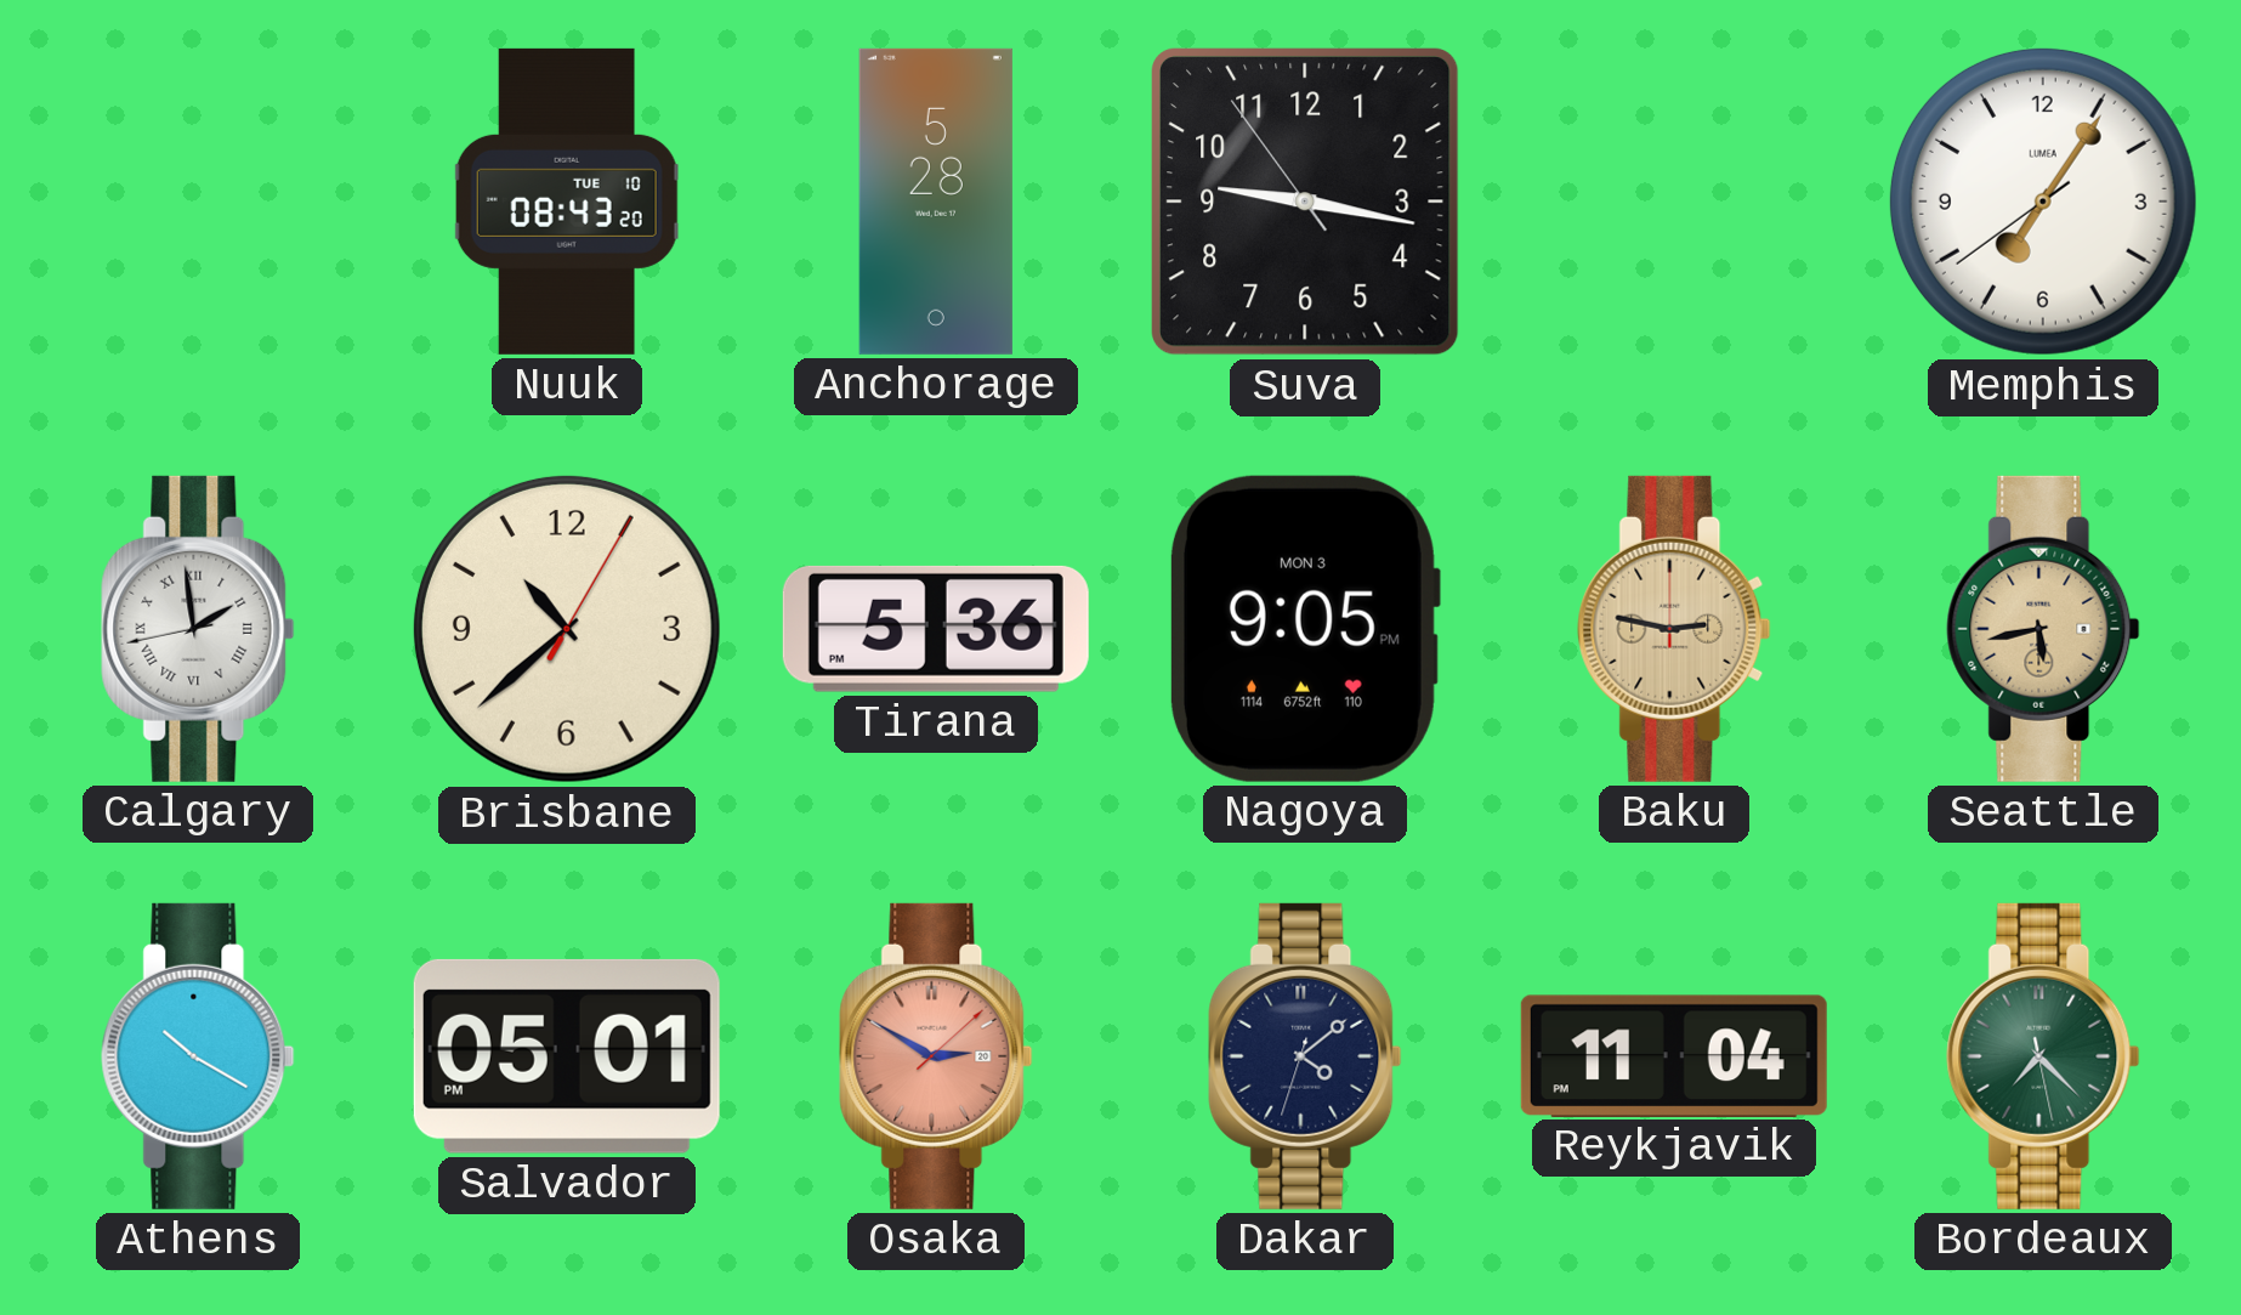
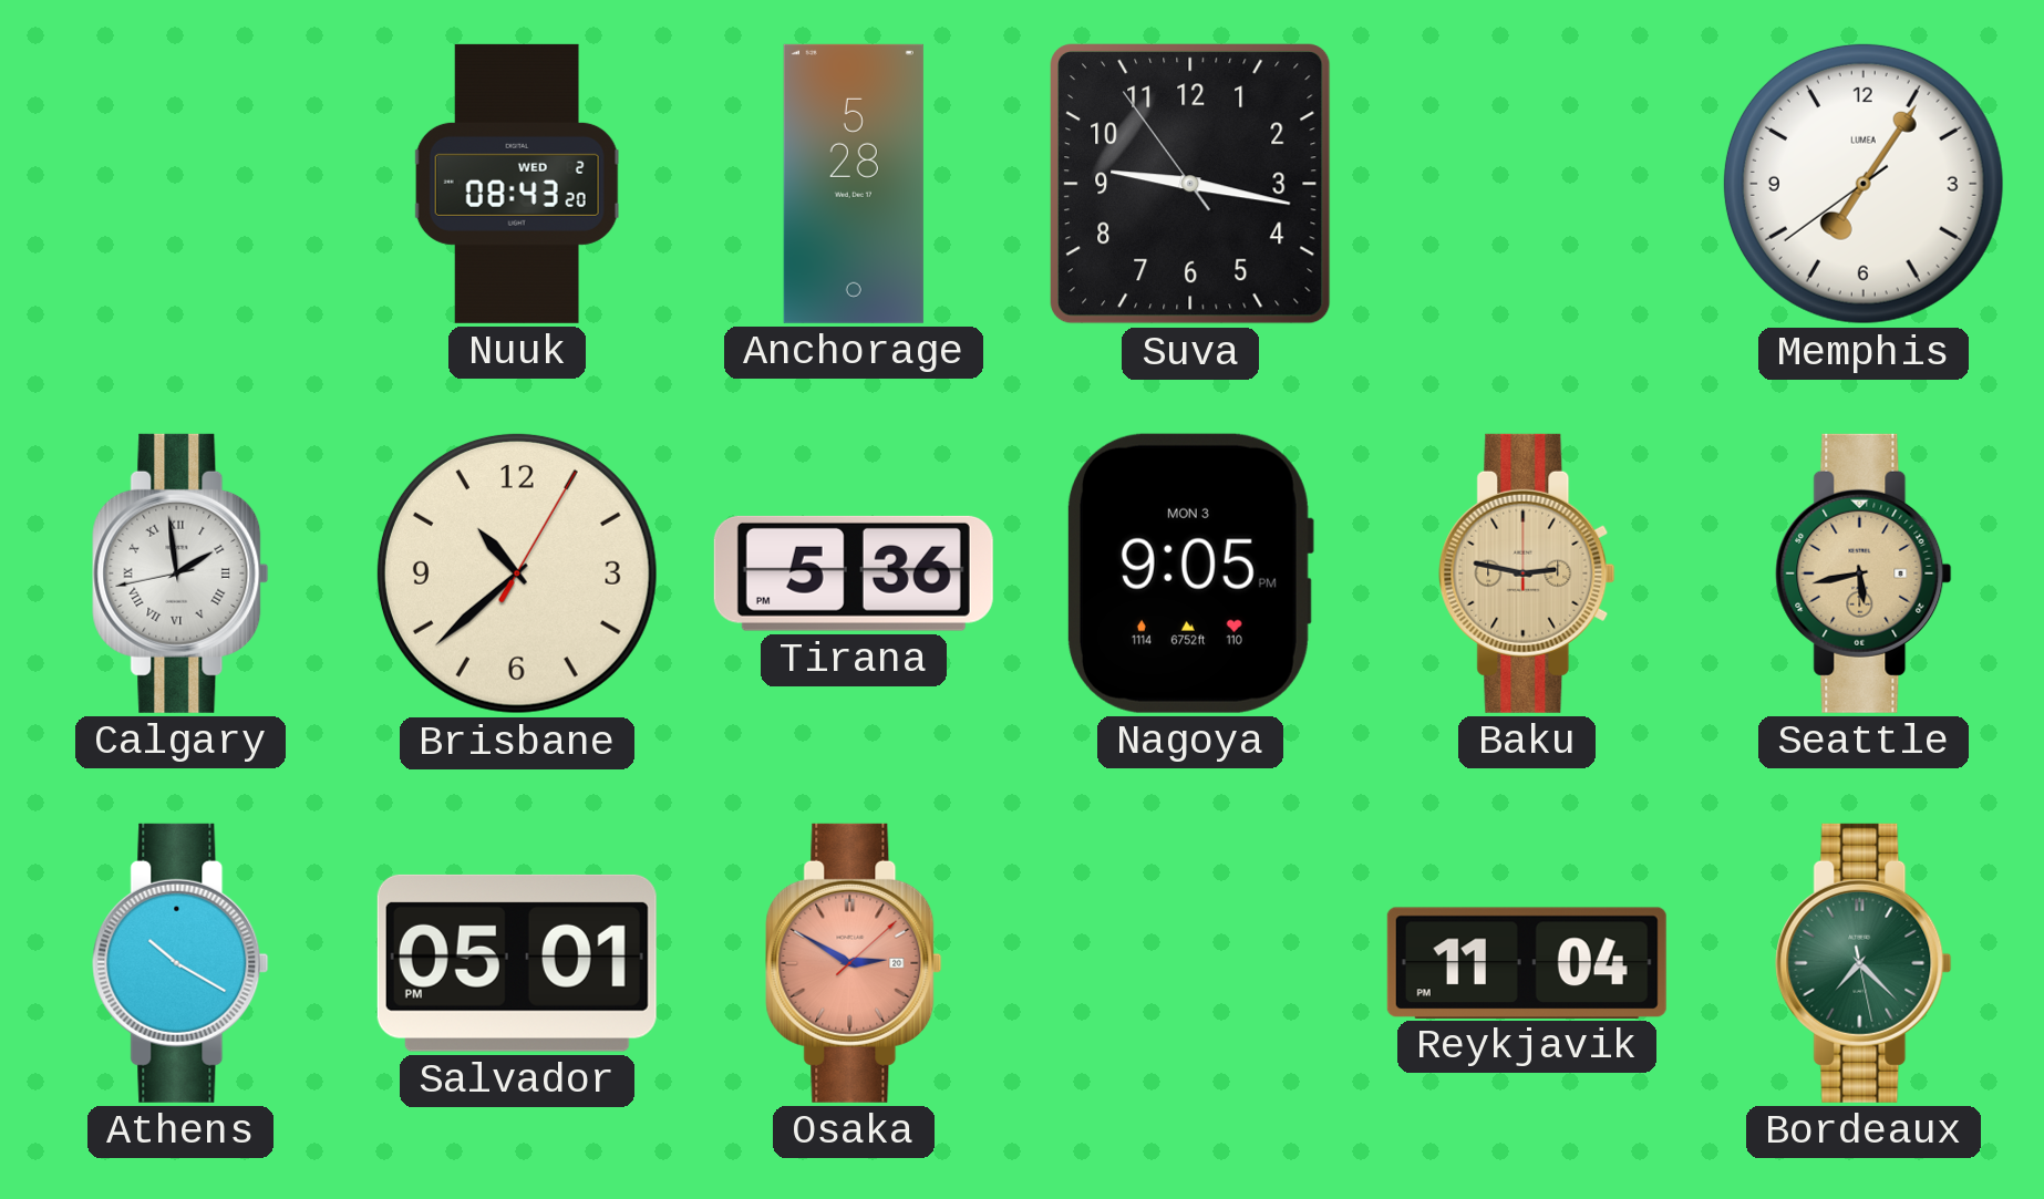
Nuuk date: TUE 10 -> WED 2 (517, 184)
Dakar: 4:08 -> none (1305, 1056)
